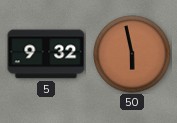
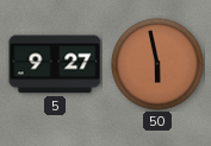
5: 9:32 -> 9:27 (55, 64)
